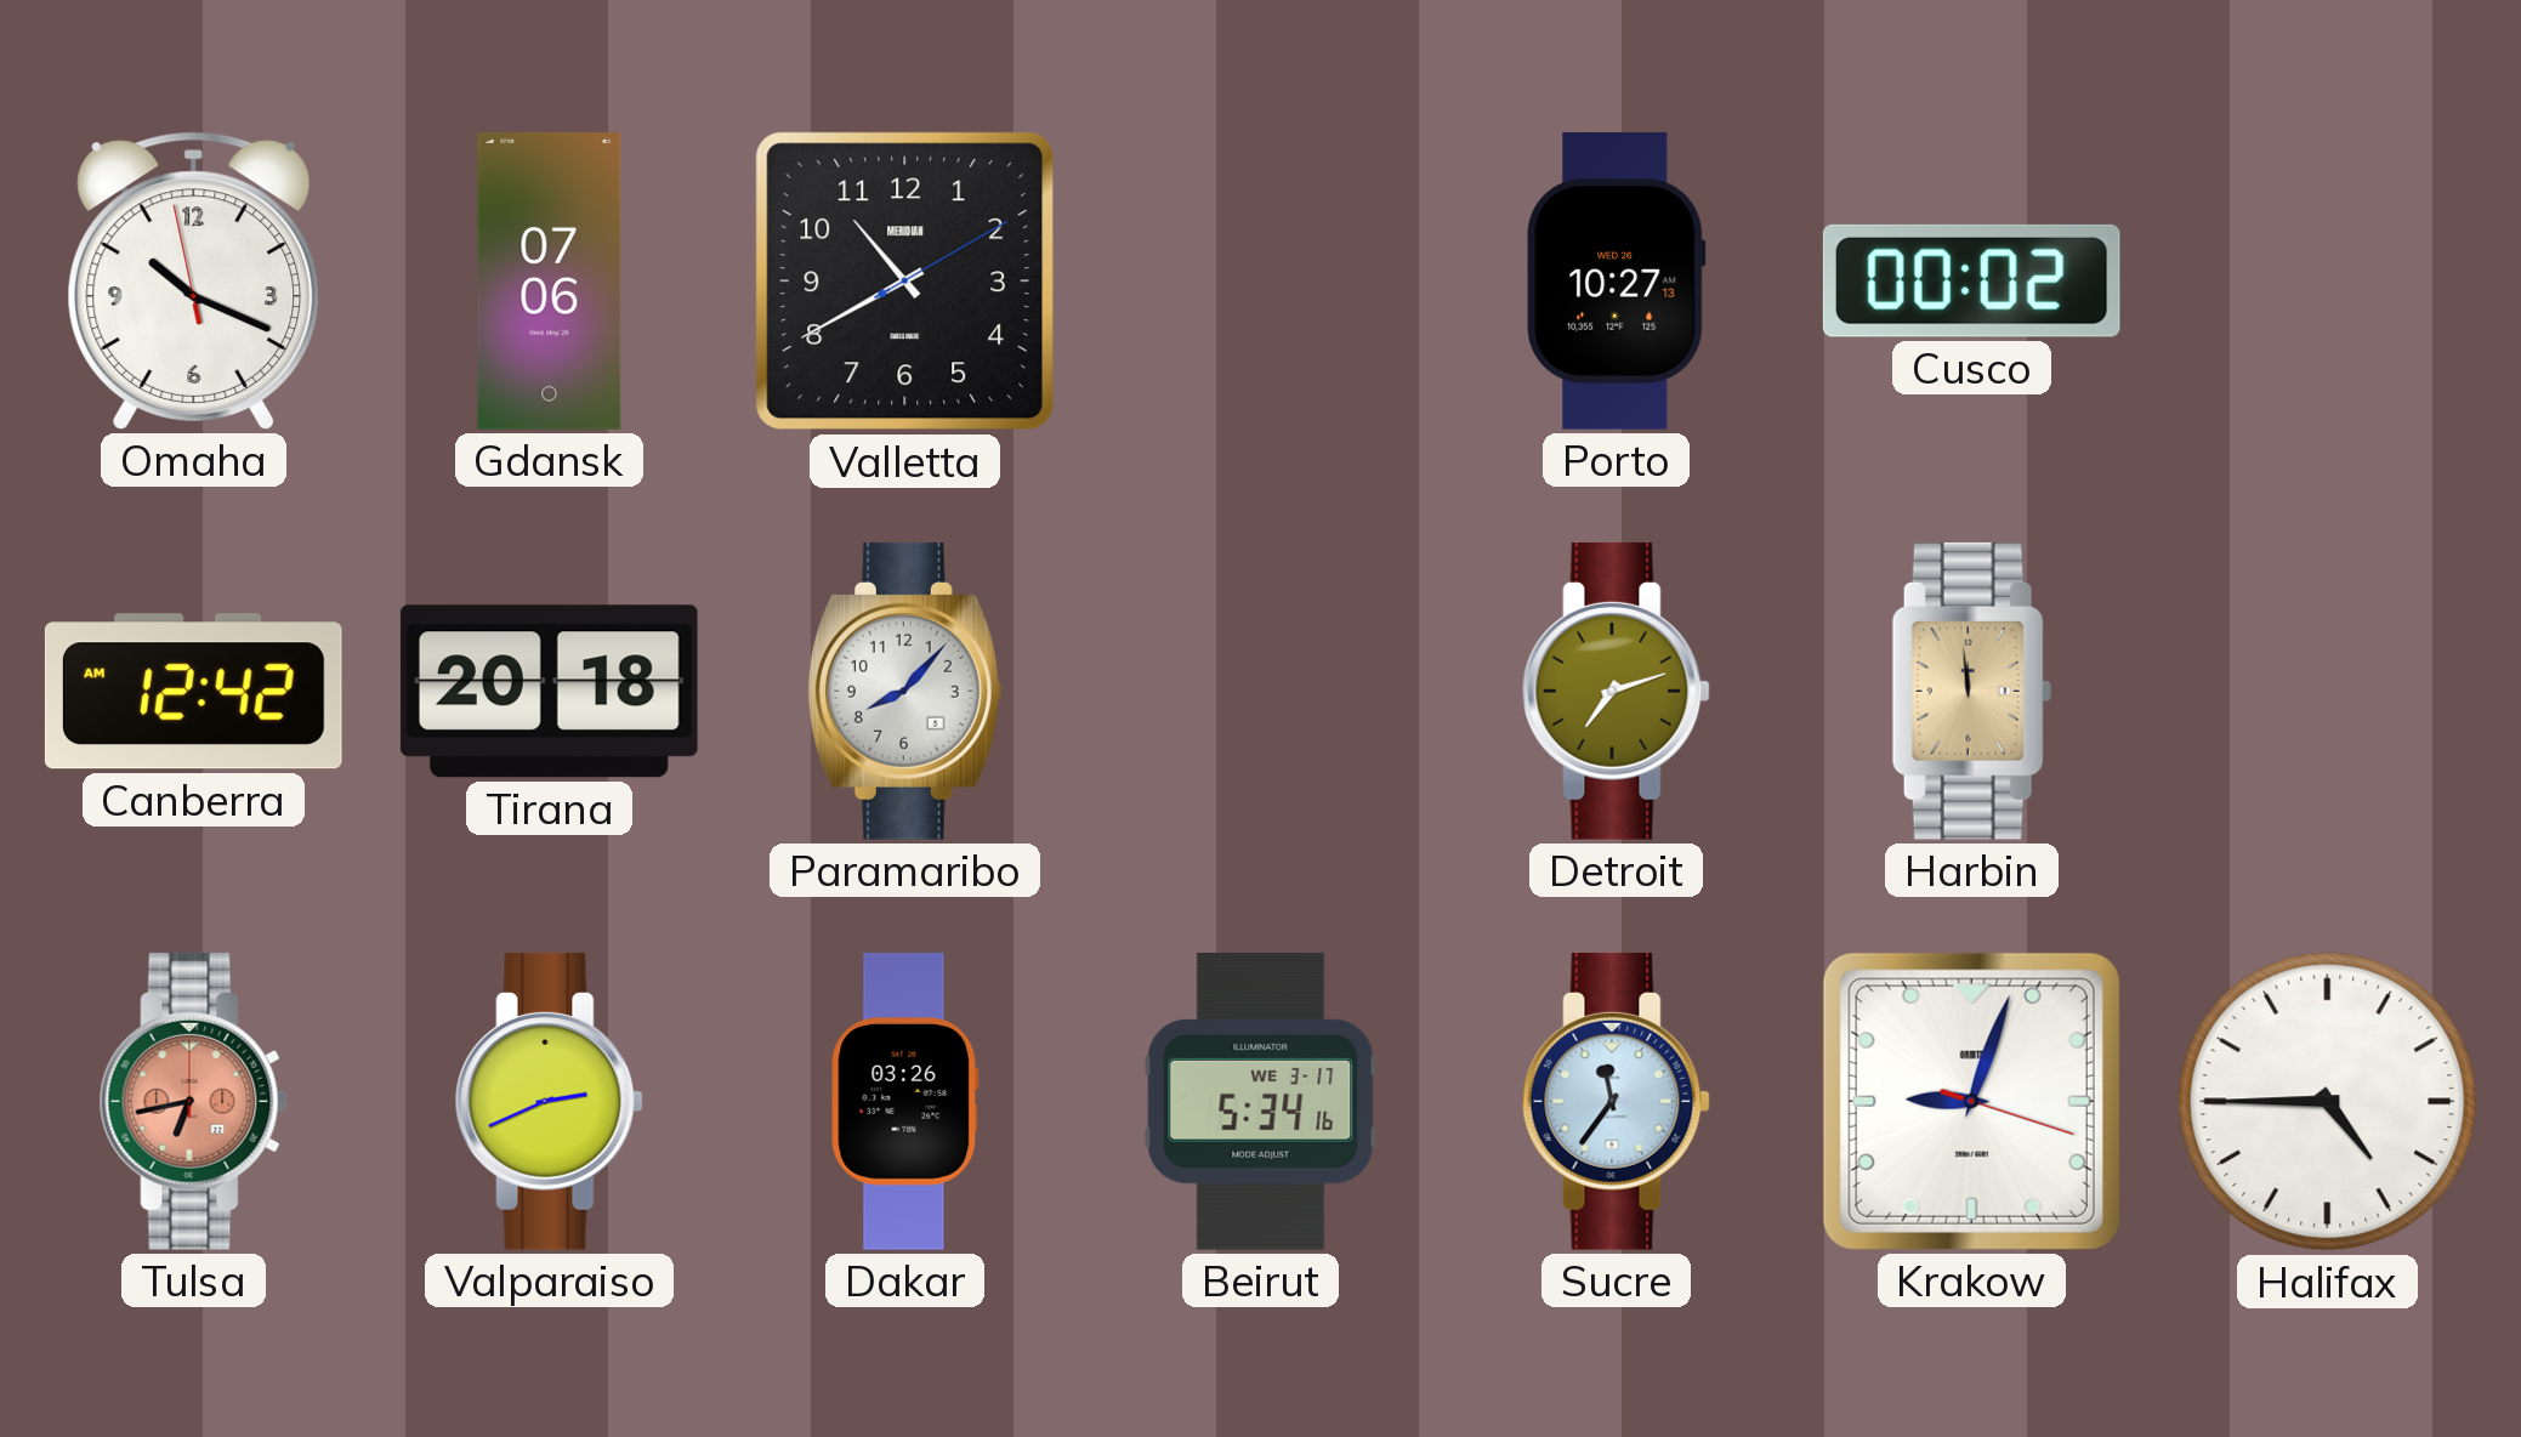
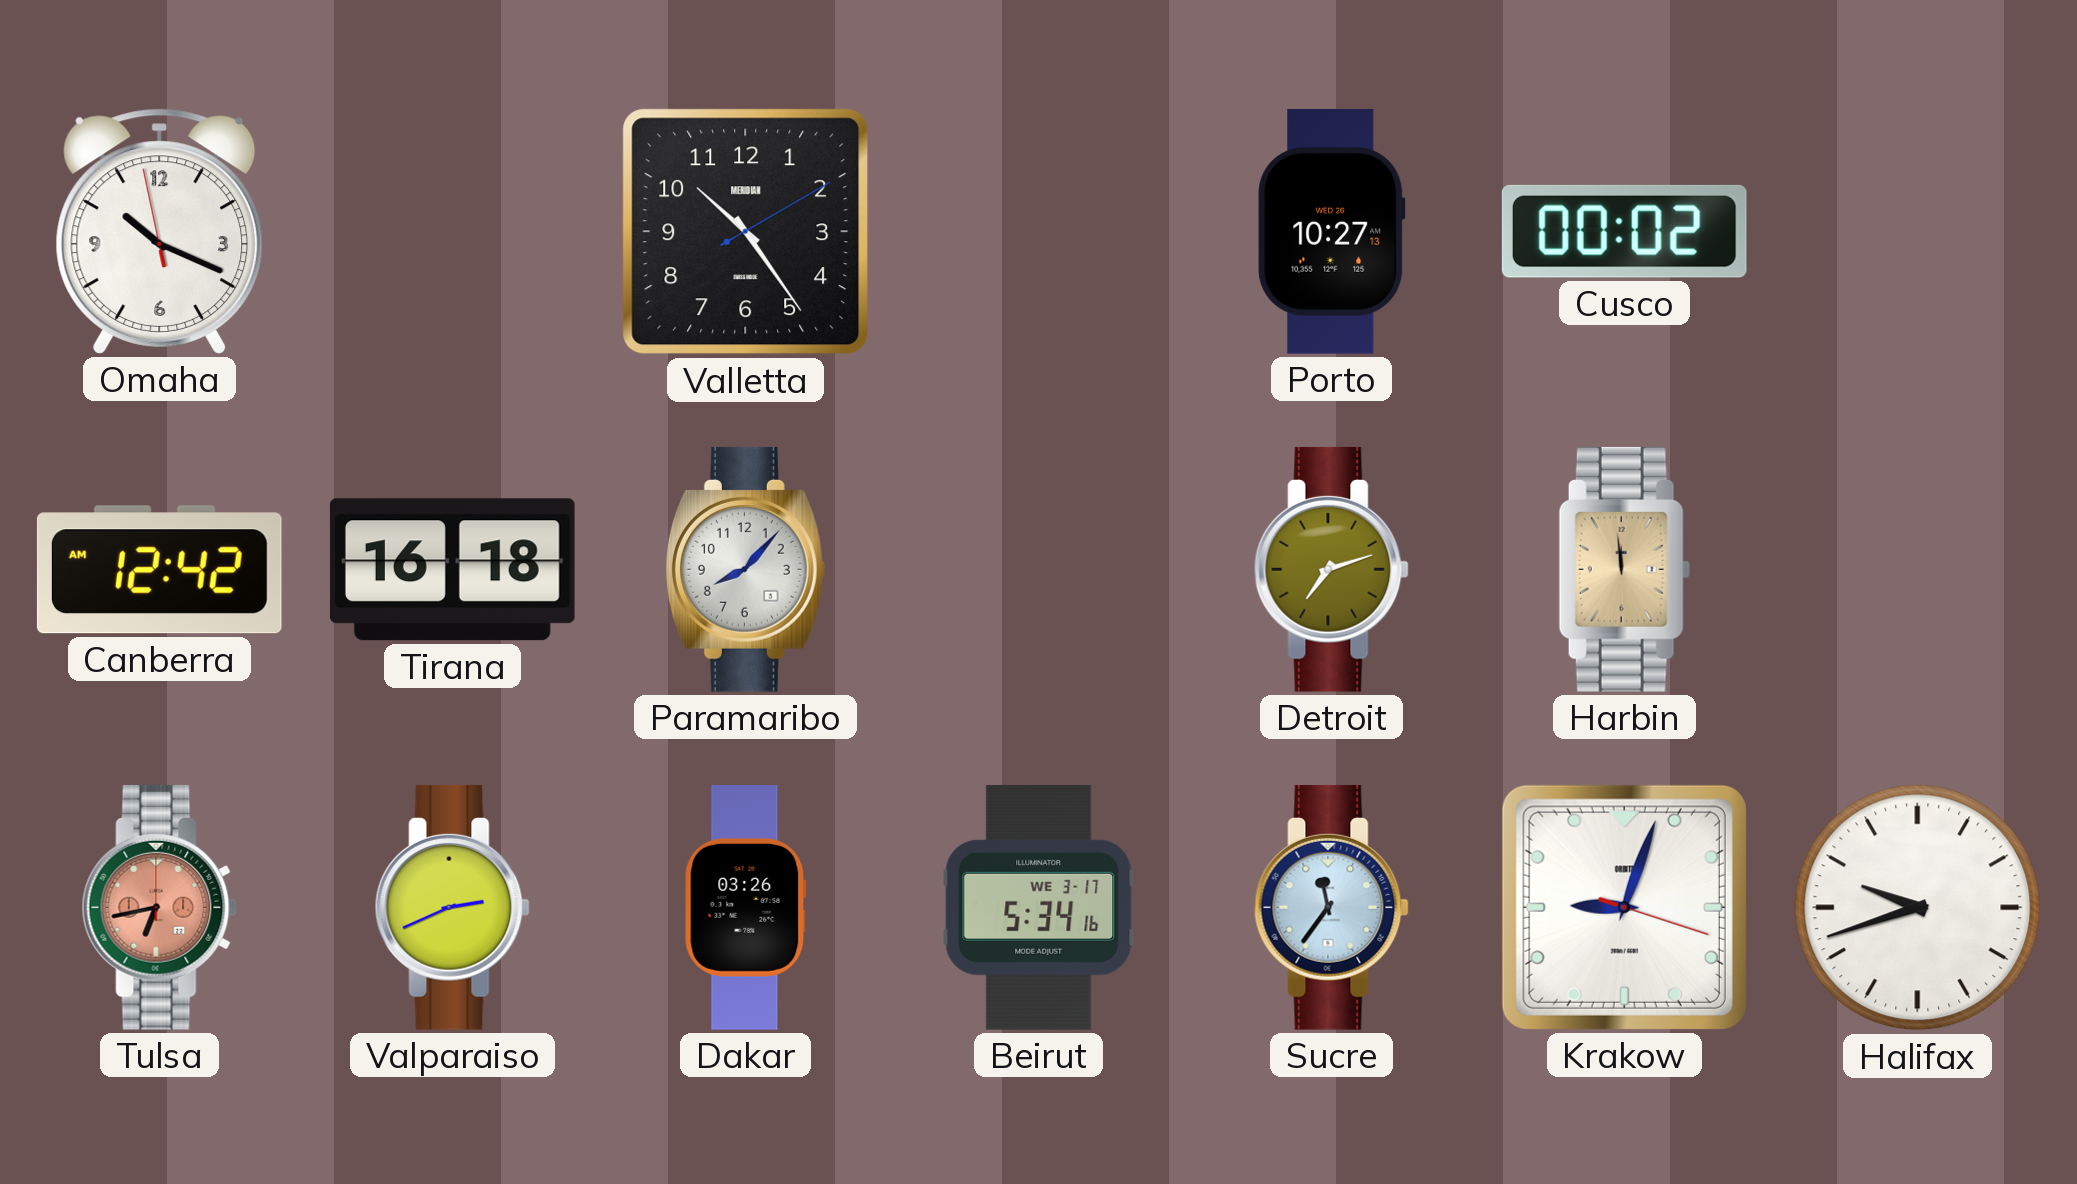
Gdansk: 07:06 -> none (550, 282)
Valletta: 10:40 -> 10:24 (746, 232)
Tirana: 20:18 -> 16:18 (452, 570)
Halifax: 4:45 -> 9:42 (1918, 908)
